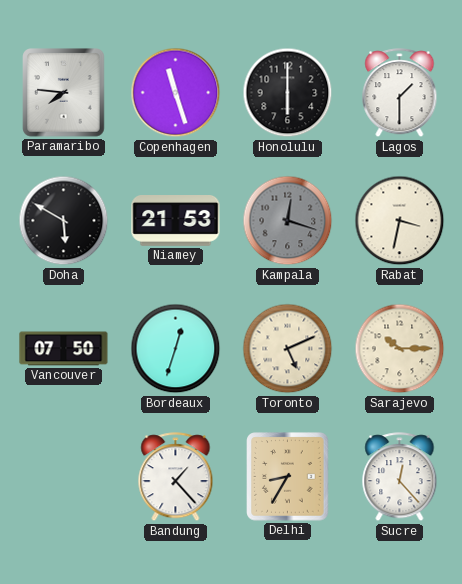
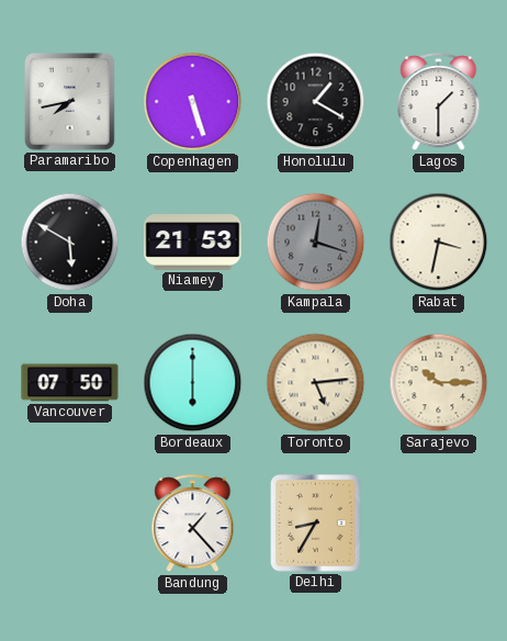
Paramaribo: 7:46 -> 7:43 (70, 102)
Copenhagen: 11:27 -> 5:27 (193, 102)
Honolulu: 6:00 -> 1:20 (316, 102)
Bordeaux: 12:33 -> 6:00 (193, 383)
Toronto: 5:11 -> 5:14 (316, 383)
Sucre: 12:23 -> none (400, 477)
